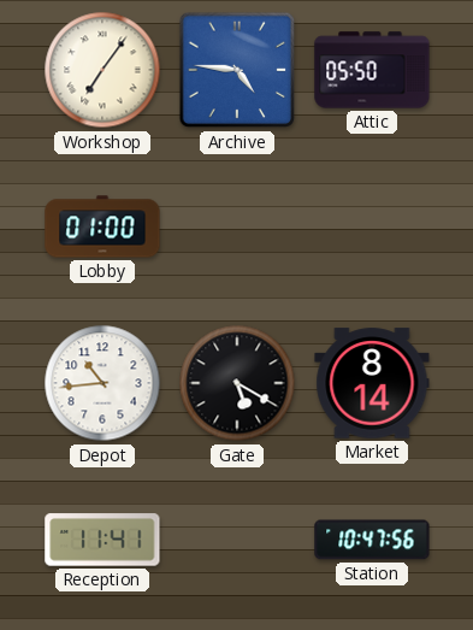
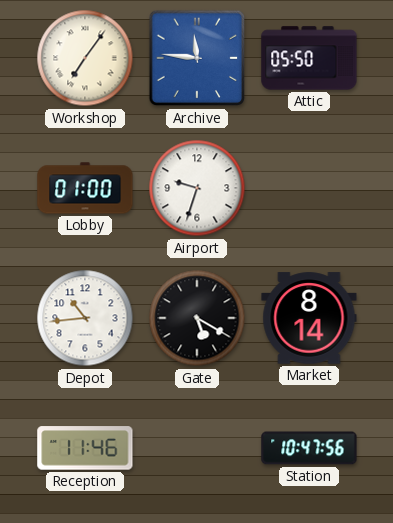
Archive: 4:46 -> 11:46 (197, 58)
Airport: none -> 9:33 (197, 188)
Reception: 11:41 -> 11:46 (85, 448)
